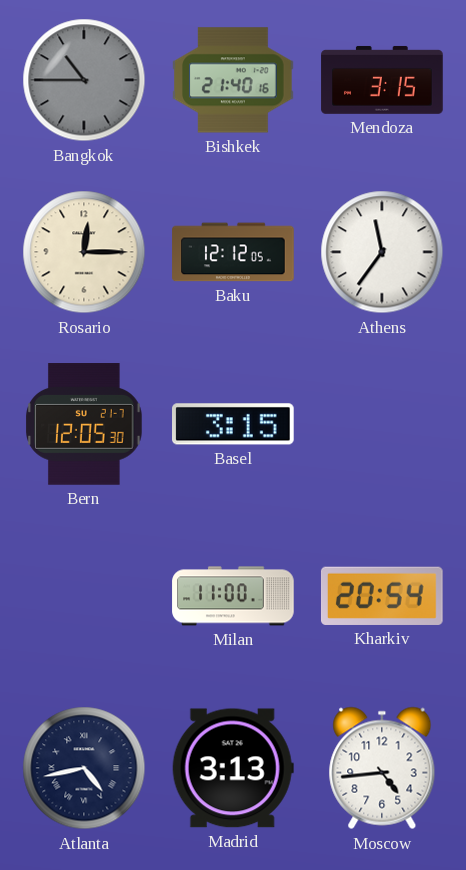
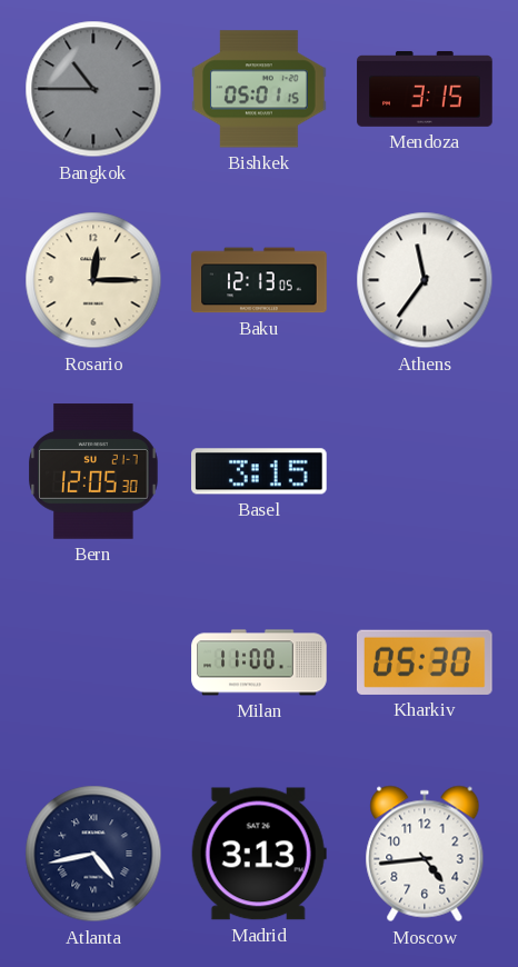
Bishkek: 21:40 -> 05:01 (259, 89)
Baku: 12:12 -> 12:13 (259, 280)
Kharkiv: 20:54 -> 05:30 (425, 662)
